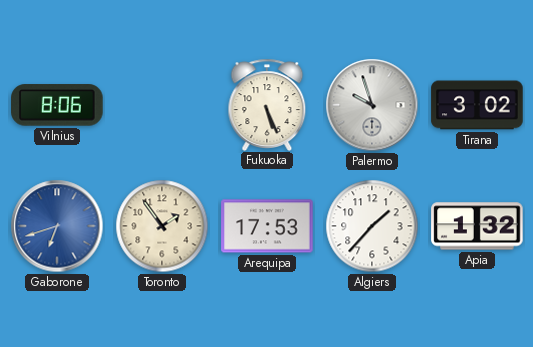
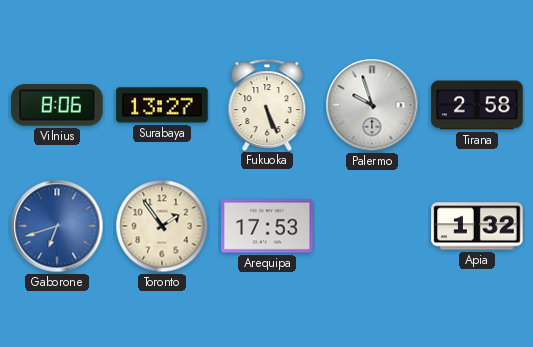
Surabaya: none -> 13:27 (162, 105)
Tirana: 3:02 -> 2:58 (477, 105)
Algiers: 1:37 -> none (372, 226)
